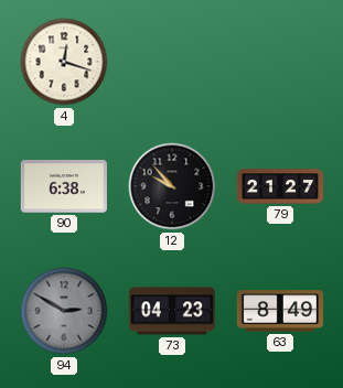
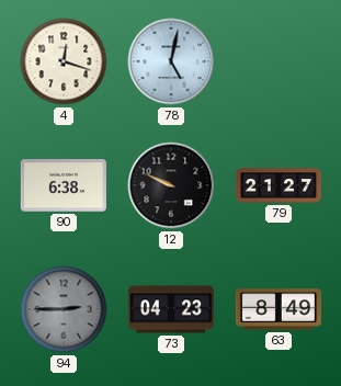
78: none -> 5:02 (171, 61)
12: 9:53 -> 9:49 (171, 185)
94: 2:50 -> 2:45 (64, 309)
